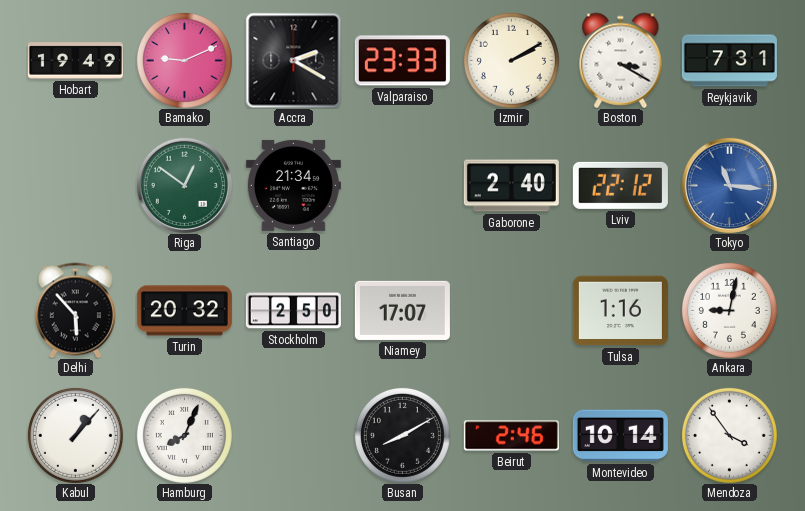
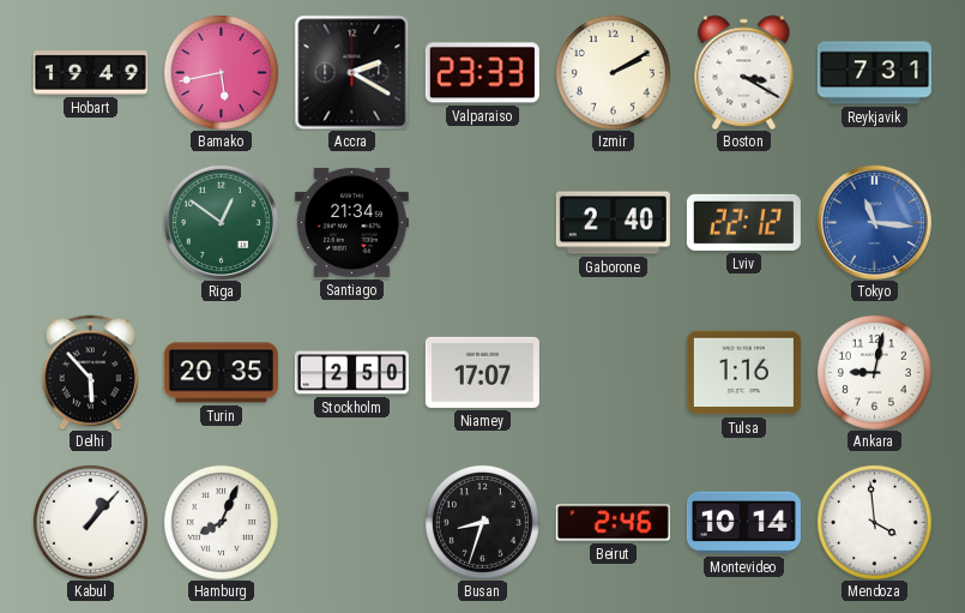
Bamako: 9:11 -> 5:43 (221, 72)
Turin: 20:32 -> 20:35 (221, 373)
Busan: 8:10 -> 8:33 (482, 522)
Mendoza: 3:54 -> 3:59 (874, 522)
